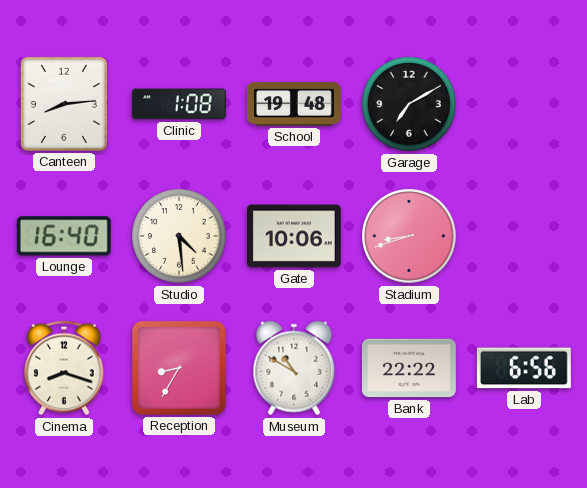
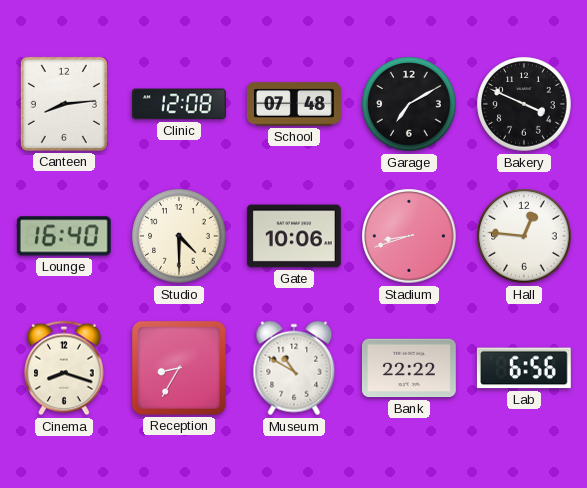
Clinic: 1:08 -> 12:08 (179, 104)
School: 19:48 -> 07:48 (294, 104)
Bakery: none -> 3:49 (524, 104)
Studio: 4:29 -> 4:30 (179, 236)
Hall: none -> 12:46 (524, 236)
